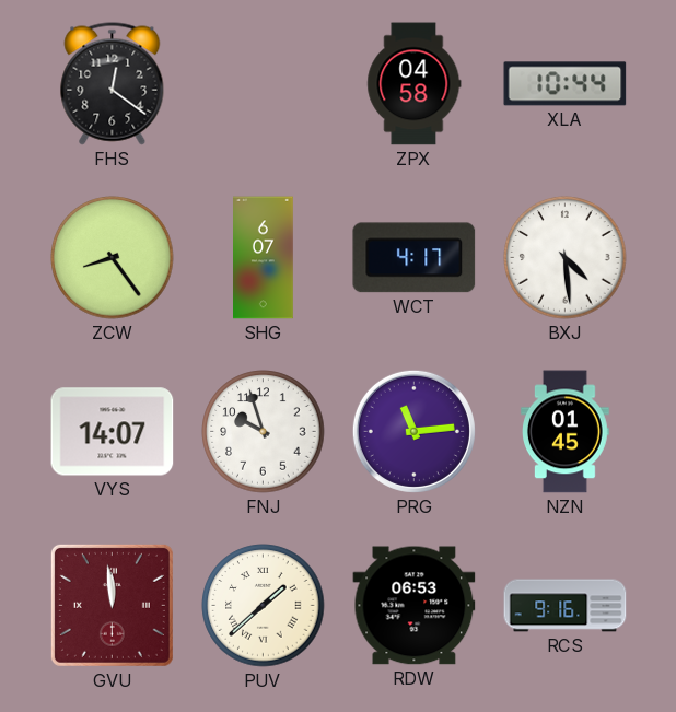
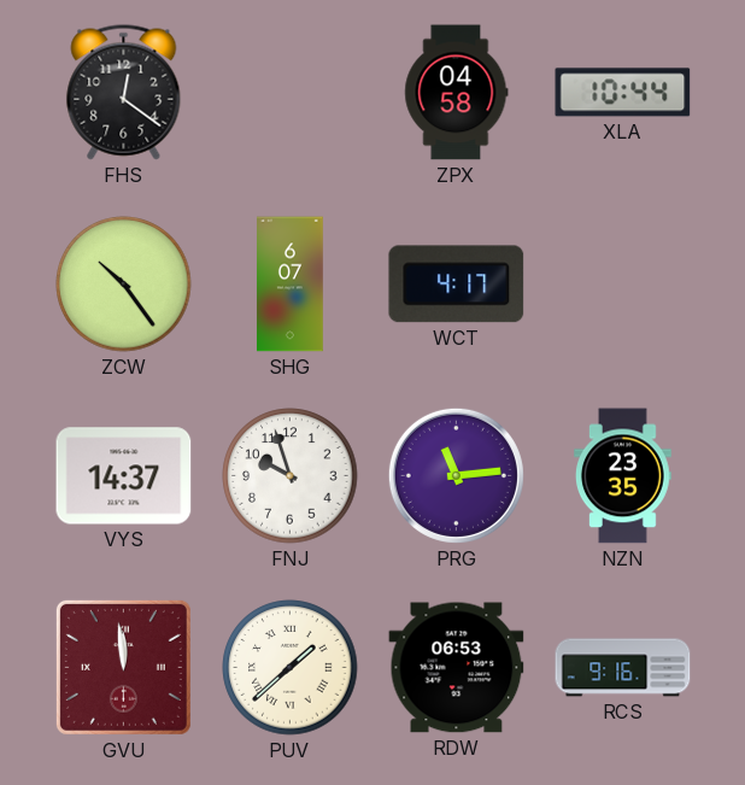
ZCW: 8:24 -> 10:24 (124, 285)
BXJ: 4:29 -> none (566, 258)
VYS: 14:07 -> 14:37 (124, 476)
NZN: 01:45 -> 23:35 (623, 476)
